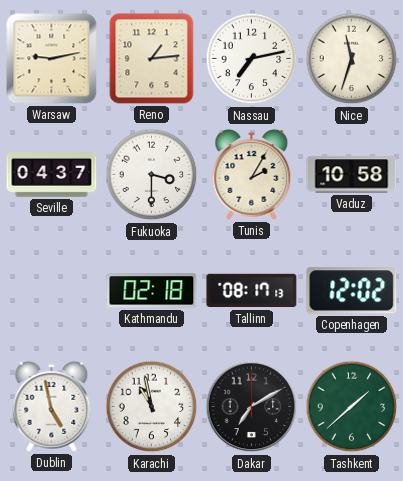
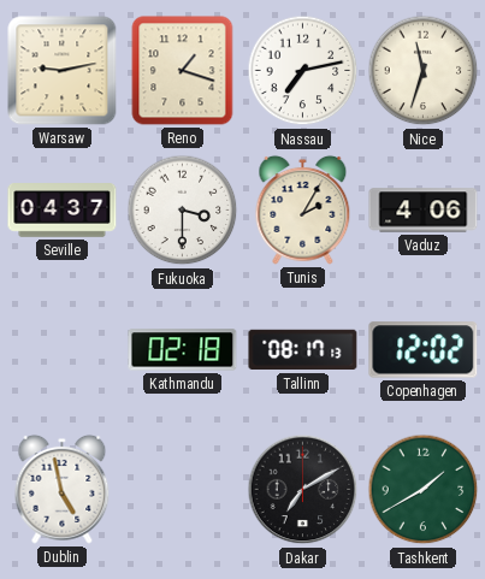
Reno: 1:14 -> 1:18 (183, 71)
Vaduz: 10:58 -> 4:06 (424, 211)
Karachi: 10:58 -> none (152, 407)
Tashkent: 1:38 -> 1:40 (424, 490)
